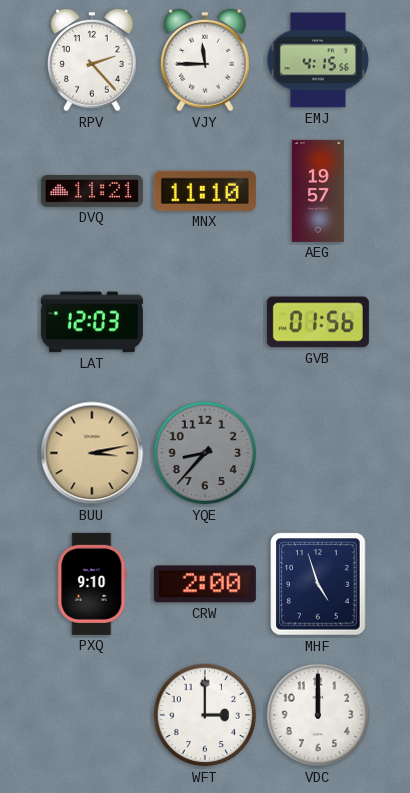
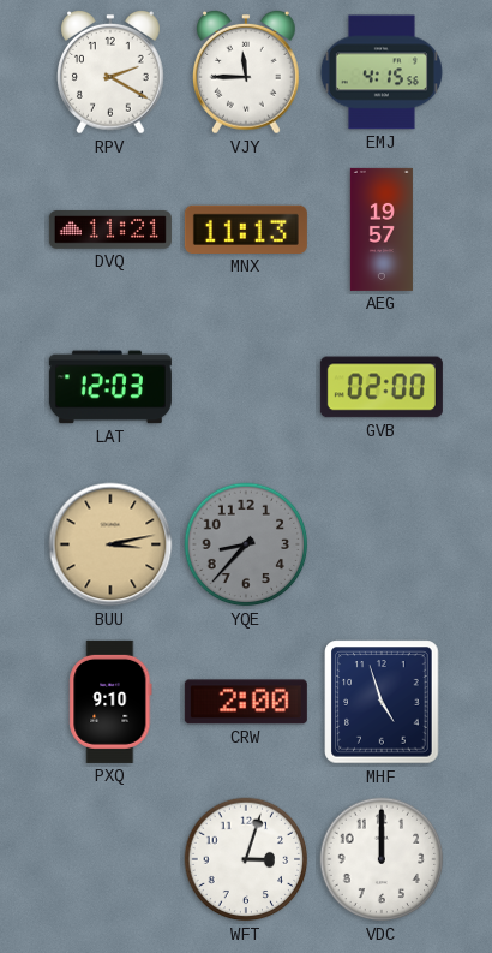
RPV: 2:23 -> 2:20 (112, 72)
MNX: 11:10 -> 11:13 (246, 230)
GVB: 01:56 -> 02:00 (382, 387)
WFT: 3:00 -> 3:03 (246, 859)
